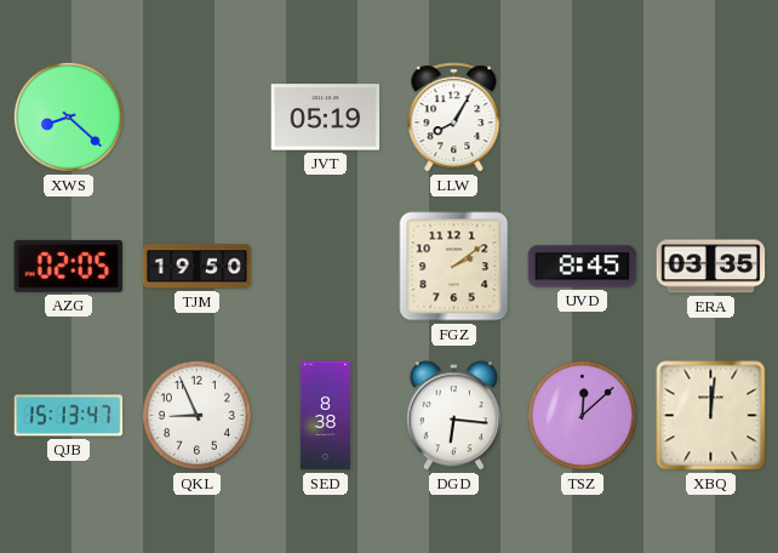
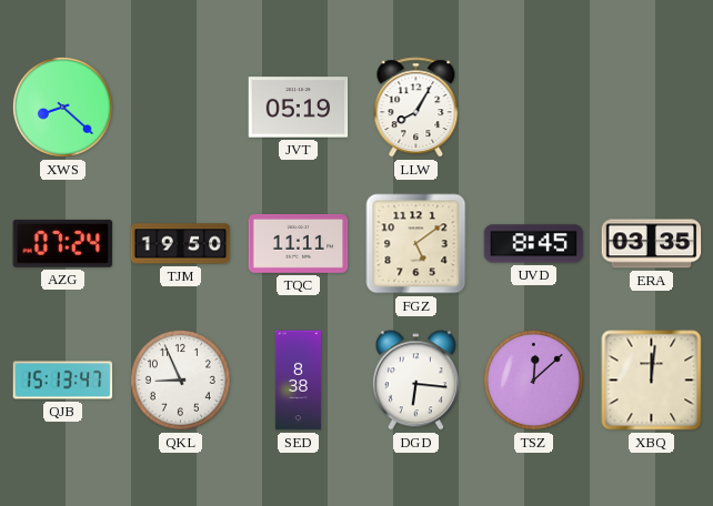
AZG: 02:05 -> 07:24 (63, 243)
TQC: none -> 11:11 (299, 244)
FGZ: 2:09 -> 5:09 (416, 244)
